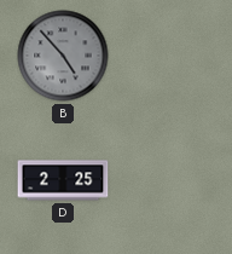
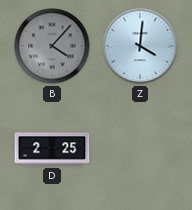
B: 4:53 -> 4:07 (52, 46)
Z: none -> 4:01 (140, 46)
